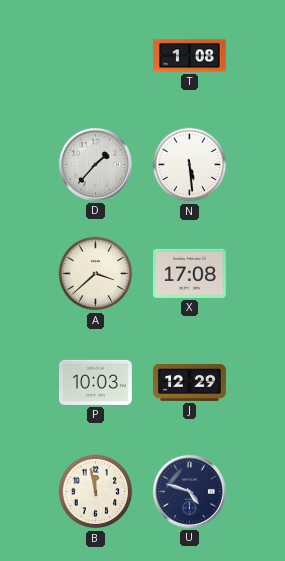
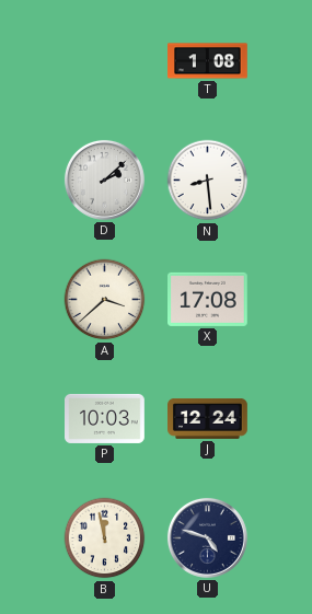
D: 1:37 -> 2:08 (104, 179)
N: 5:29 -> 8:29 (208, 181)
J: 12:29 -> 12:24 (208, 419)
